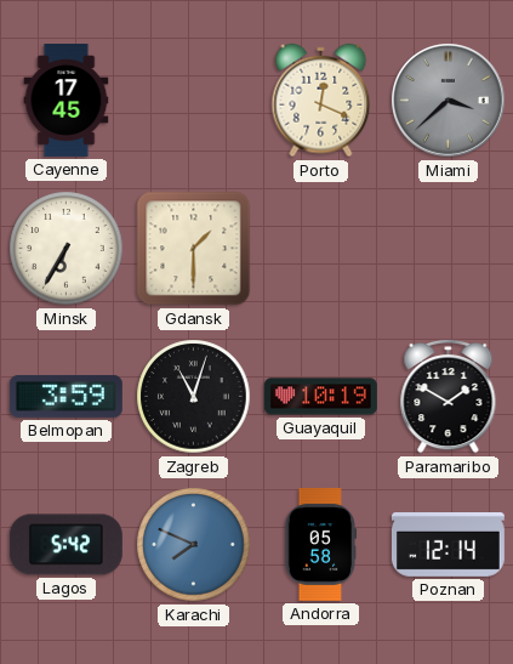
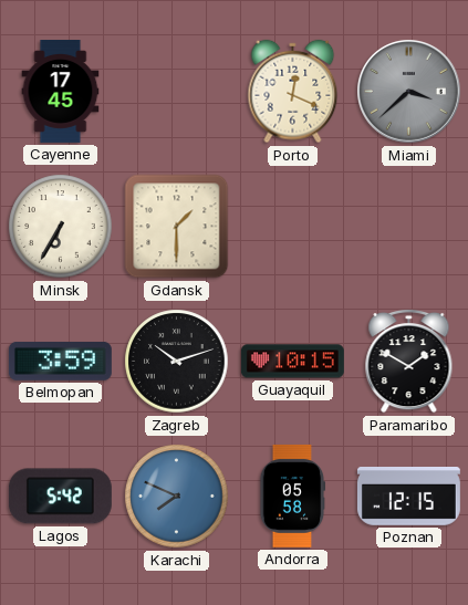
Zagreb: 11:03 -> 10:12 (177, 362)
Guayaquil: 10:19 -> 10:15 (292, 362)
Poznan: 12:14 -> 12:15 (408, 497)
